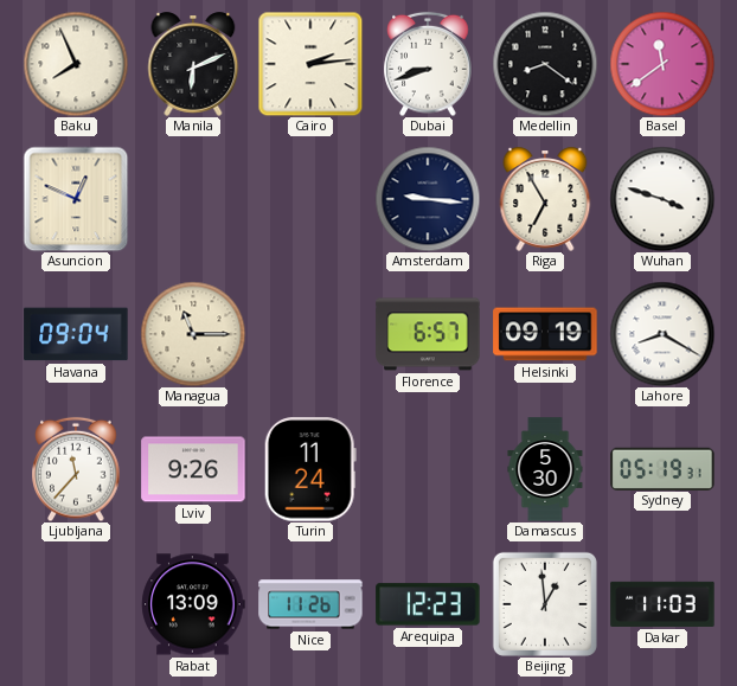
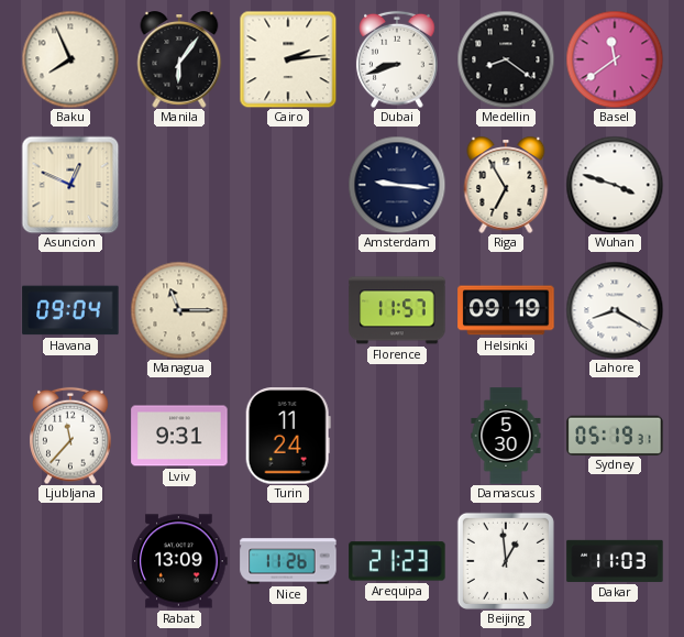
Manila: 6:11 -> 6:06 (179, 59)
Florence: 6:57 -> 11:57 (397, 310)
Lviv: 9:26 -> 9:31 (179, 436)
Arequipa: 12:23 -> 21:23 (397, 561)
